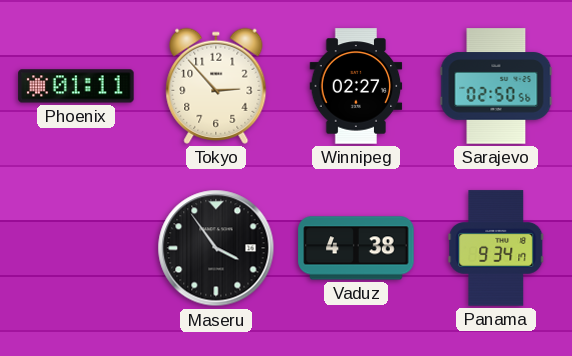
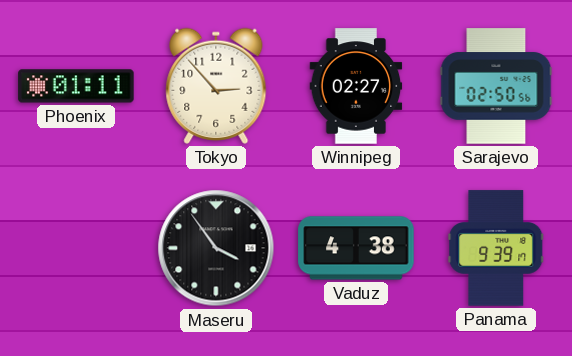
Panama: 9:34 -> 9:39 (496, 248)
